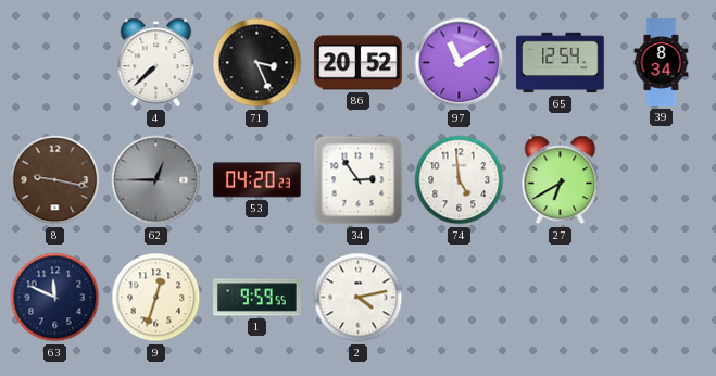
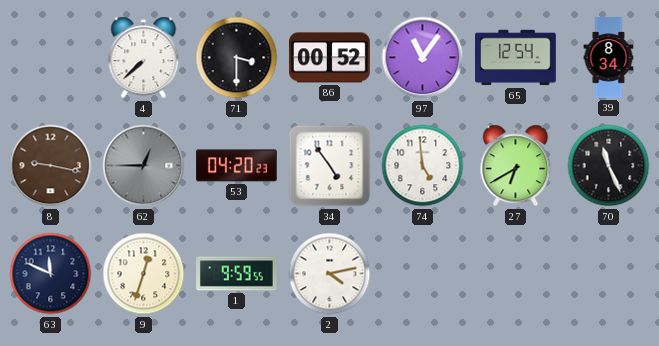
71: 3:26 -> 3:30 (237, 58)
86: 20:52 -> 00:52 (330, 58)
97: 11:10 -> 11:06 (423, 58)
34: 2:54 -> 4:54 (330, 166)
70: none -> 11:26 (609, 166)
